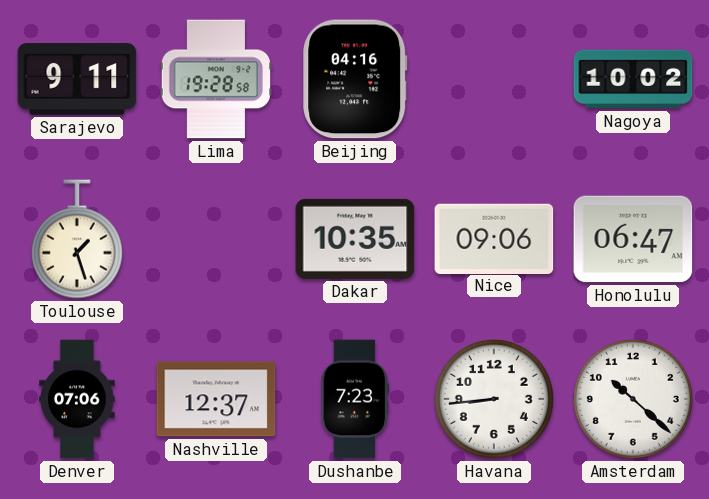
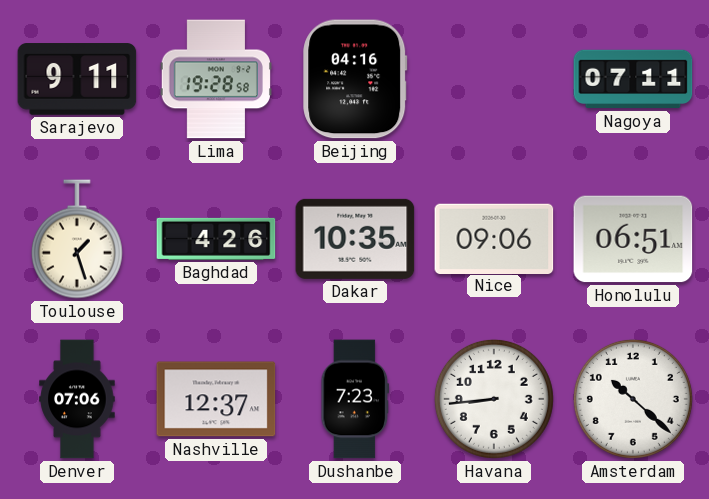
Nagoya: 10:02 -> 07:11 (633, 79)
Baghdad: none -> 4:26 (216, 239)
Honolulu: 06:47 -> 06:51 (633, 239)
